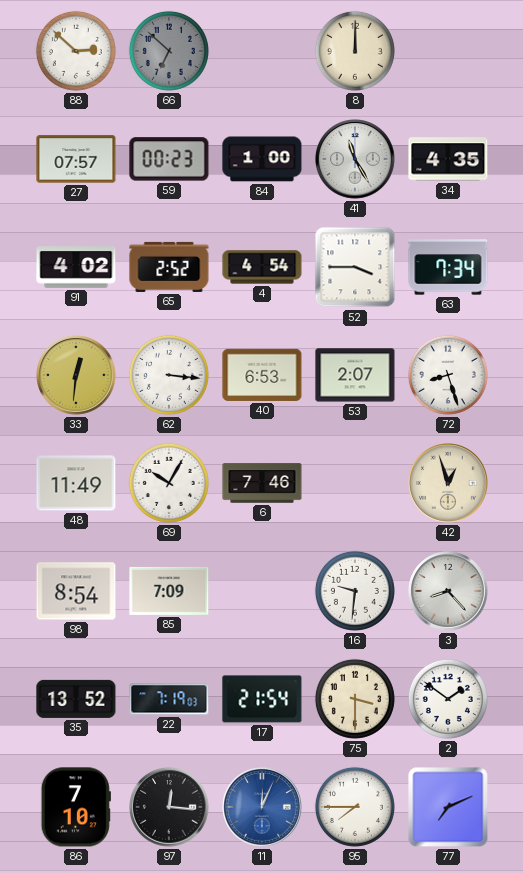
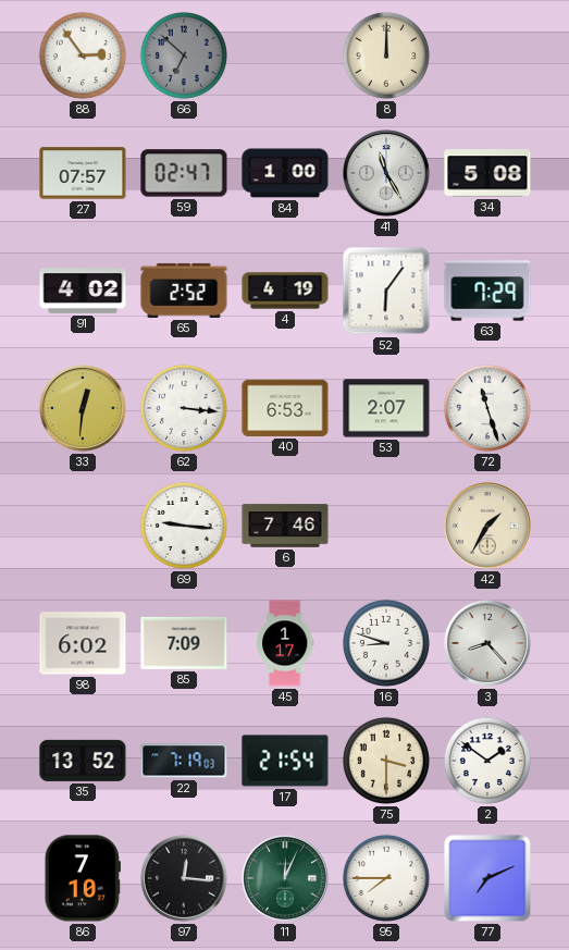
88: 2:52 -> 2:54 (83, 55)
59: 00:23 -> 02:47 (184, 173)
34: 4:35 -> 5:08 (487, 173)
4: 4:54 -> 4:19 (285, 291)
52: 3:45 -> 6:06 (386, 291)
63: 7:34 -> 7:29 (487, 291)
72: 8:27 -> 11:27 (487, 408)
48: 11:49 -> none (76, 483)
69: 10:05 -> 9:16 (184, 526)
42: 12:57 -> 1:35 (487, 526)
98: 8:54 -> 6:02 (83, 643)
45: none -> 1:17 (285, 643)
16: 9:31 -> 8:48 (386, 643)
11 dial: blue -> green (285, 878)
